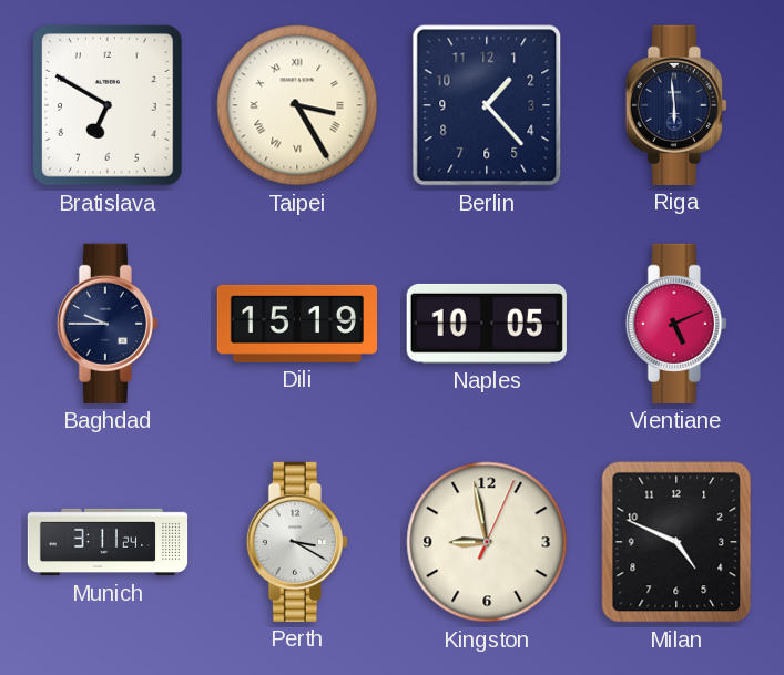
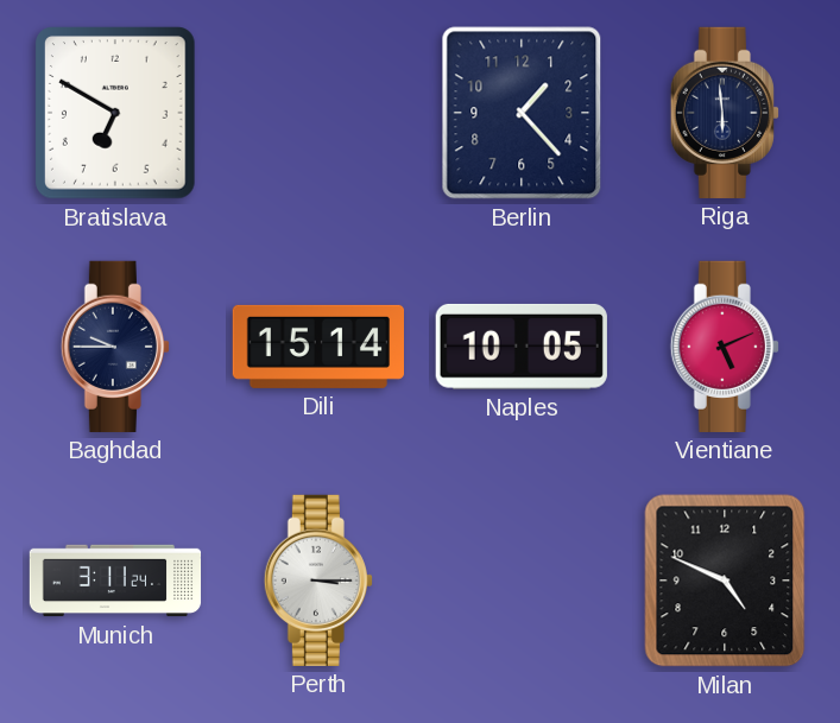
Taipei: 3:25 -> none (297, 105)
Dili: 15:19 -> 15:14 (317, 347)
Perth: 3:20 -> 3:15 (318, 581)
Kingston: 8:58 -> none (487, 542)
